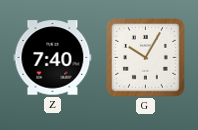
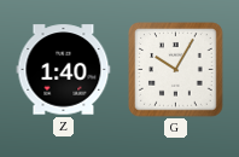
Z: 7:40 -> 1:40 (64, 70)
